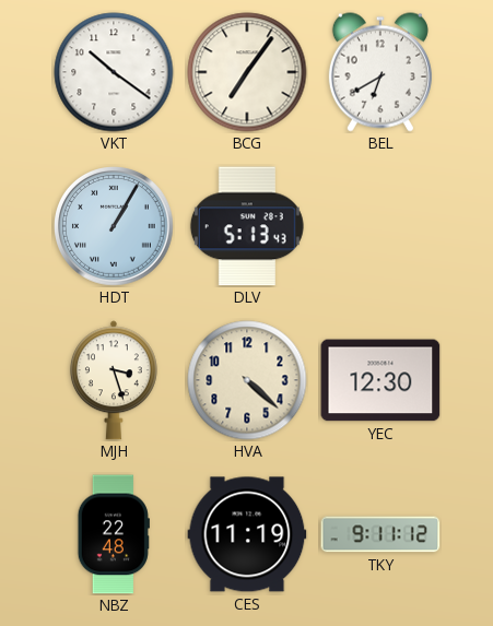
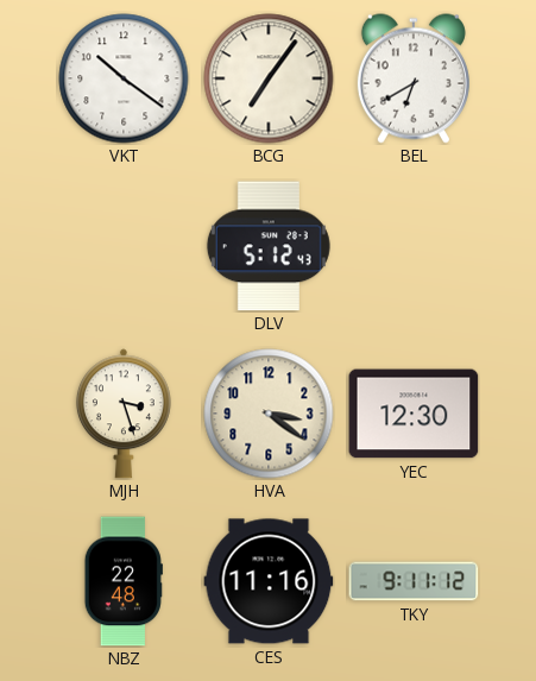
HDT: 1:05 -> none (115, 227)
DLV: 5:13 -> 5:12 (269, 246)
HVA: 4:22 -> 3:21 (269, 414)
CES: 11:19 -> 11:16 (269, 581)
